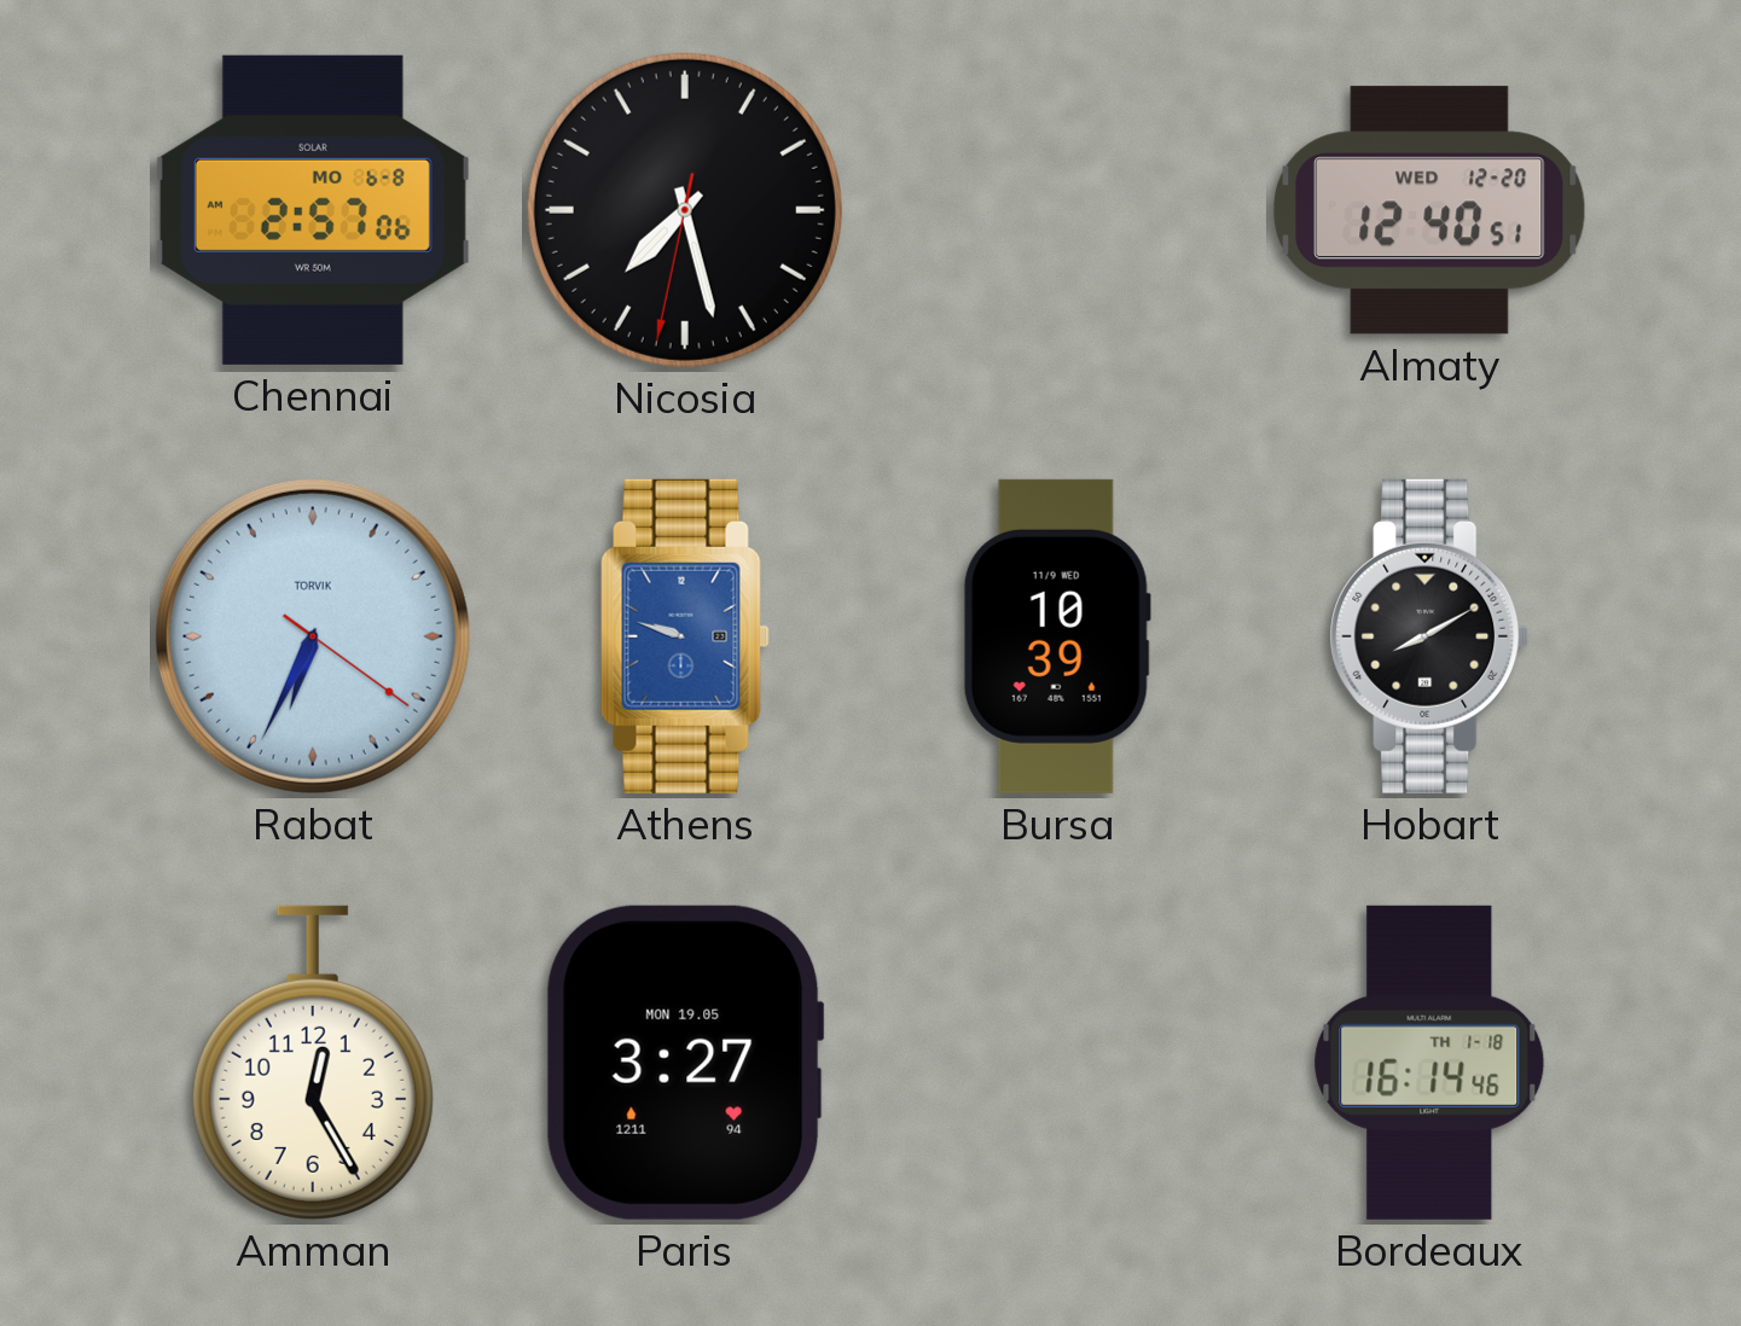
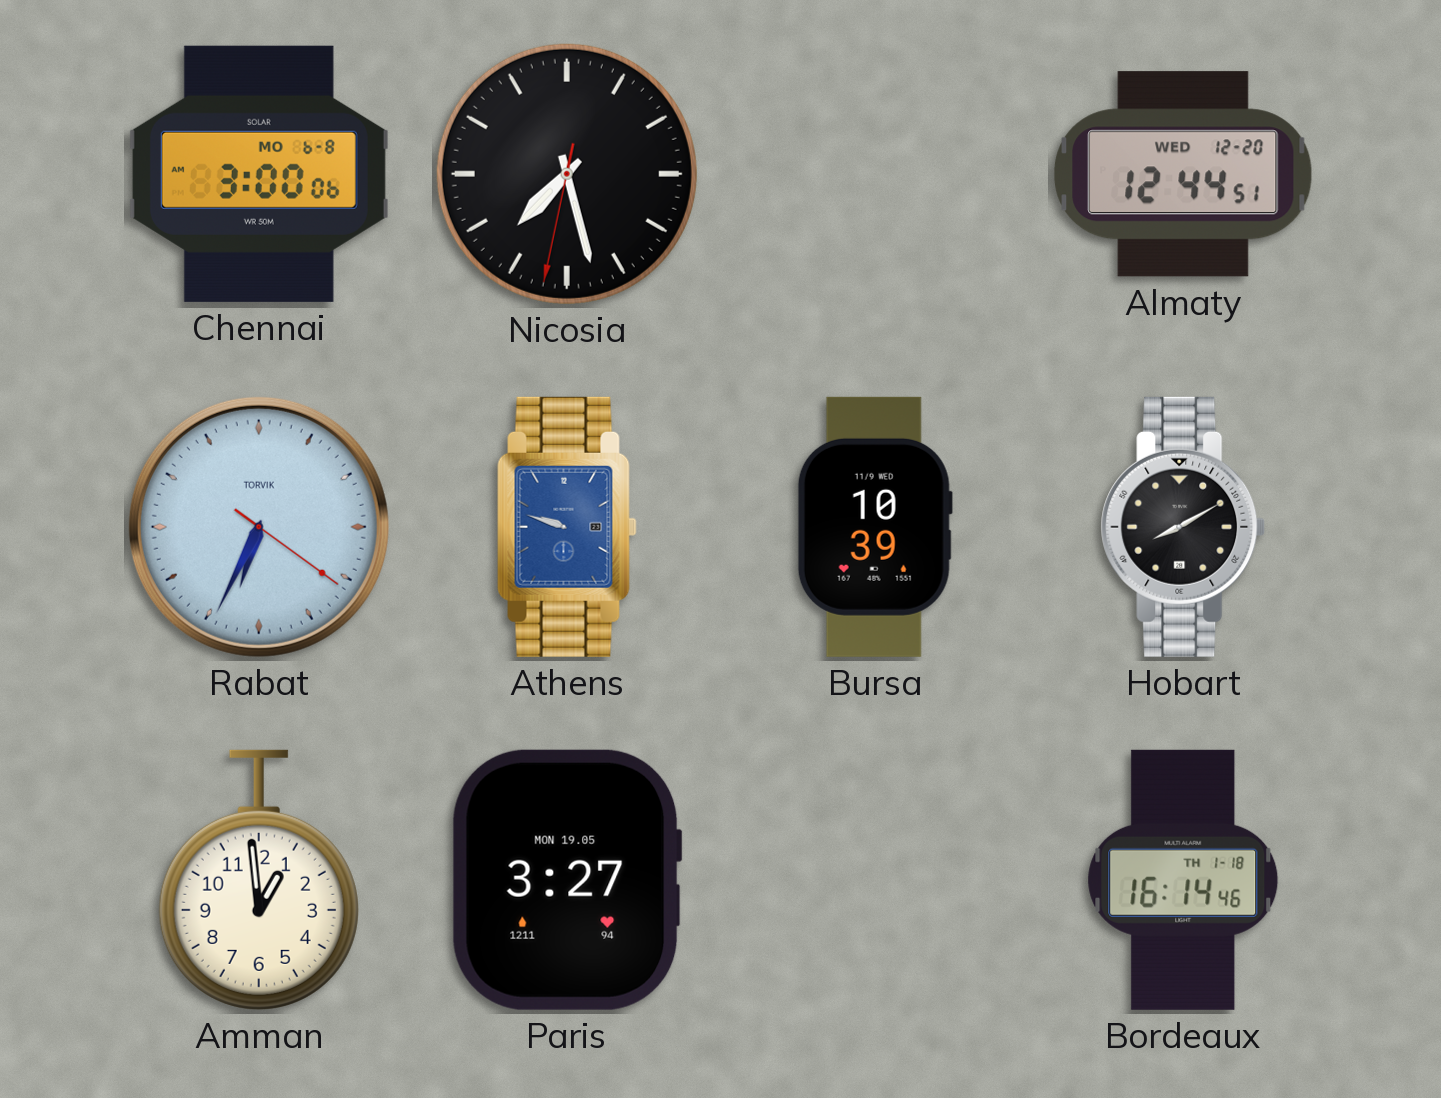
Chennai: 2:57 -> 3:00 (259, 174)
Almaty: 12:40 -> 12:44 (1184, 174)
Amman: 12:25 -> 12:59 (259, 880)
